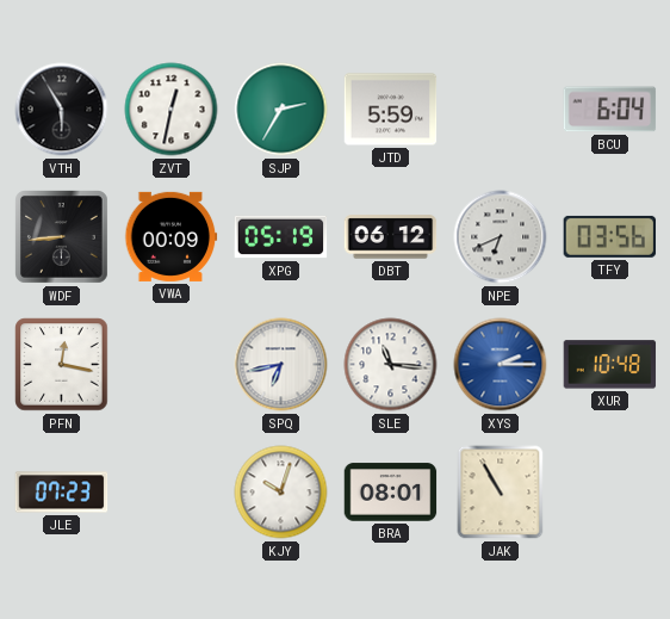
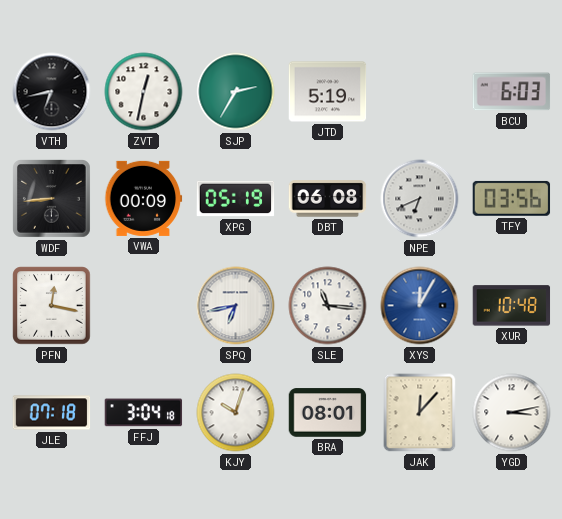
VTH: 5:55 -> 6:43 (52, 92)
JTD: 5:59 -> 5:19 (328, 92)
BCU: 6:04 -> 6:03 (512, 92)
DBT: 06:12 -> 06:08 (328, 199)
XYS: 2:15 -> 12:05 (420, 306)
JLE: 07:23 -> 07:18 (52, 413)
FFJ: none -> 3:04 (144, 413)
JAK: 10:55 -> 12:07 (420, 413)
YGD: none -> 3:13 (512, 413)
